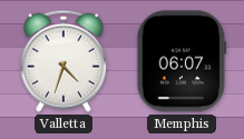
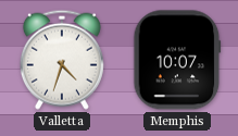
Memphis: 06:07 -> 10:07 (177, 60)
